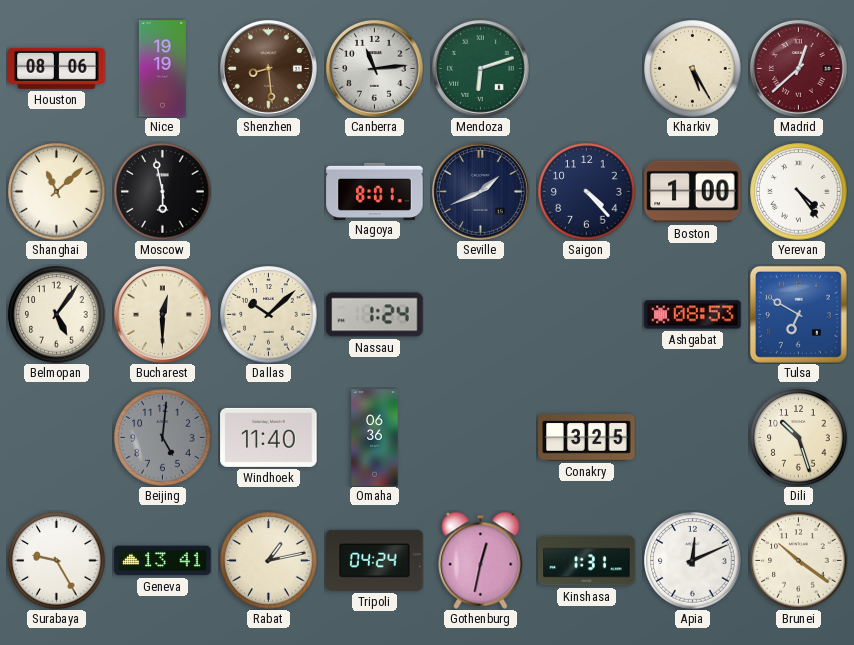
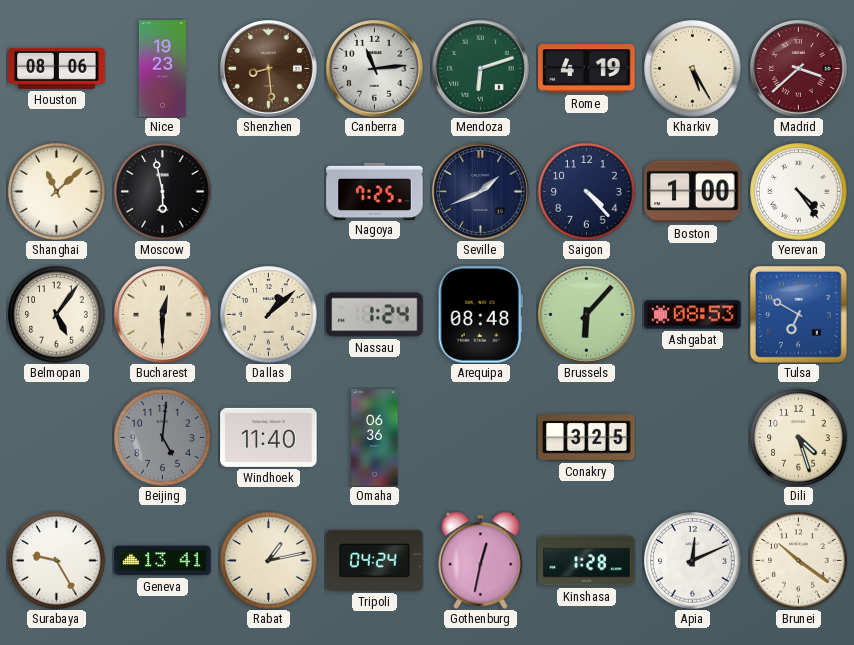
Nice: 19:19 -> 19:23 (162, 69)
Rome: none -> 4:19 (587, 69)
Madrid: 12:38 -> 3:38 (799, 69)
Nagoya: 8:01 -> 7:25 (375, 191)
Dallas: 10:08 -> 1:08 (269, 315)
Arequipa: none -> 08:48 (480, 315)
Brussels: none -> 6:07 (587, 315)
Dili: 10:27 -> 4:27 (799, 438)
Kinshasa: 1:31 -> 1:28 (587, 561)
